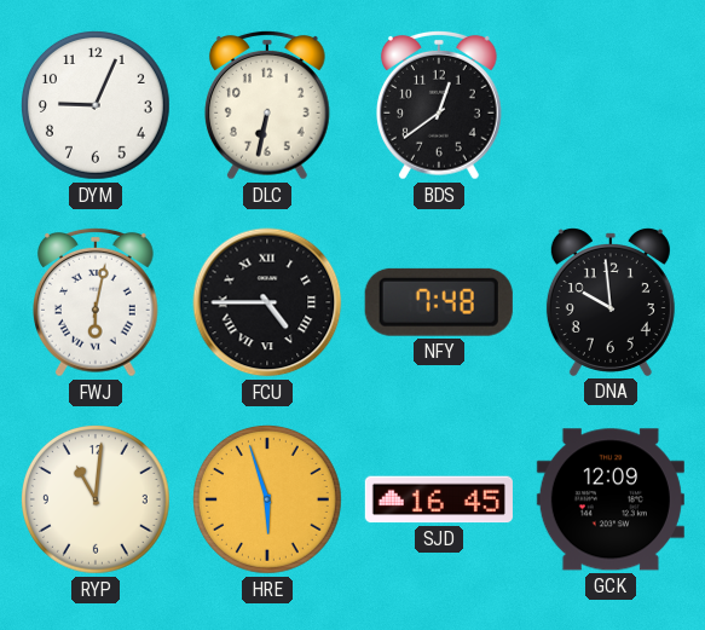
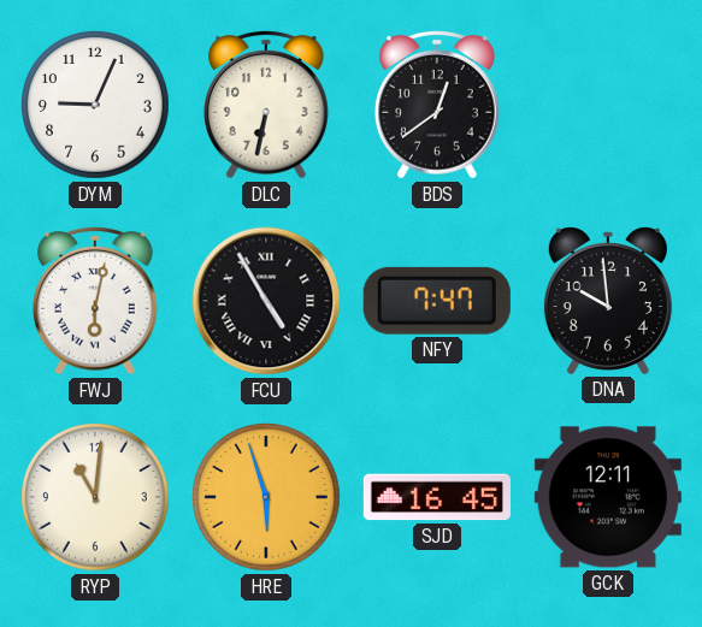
FCU: 4:45 -> 4:55 (266, 301)
NFY: 7:48 -> 7:47 (437, 301)
GCK: 12:09 -> 12:11 (608, 497)
